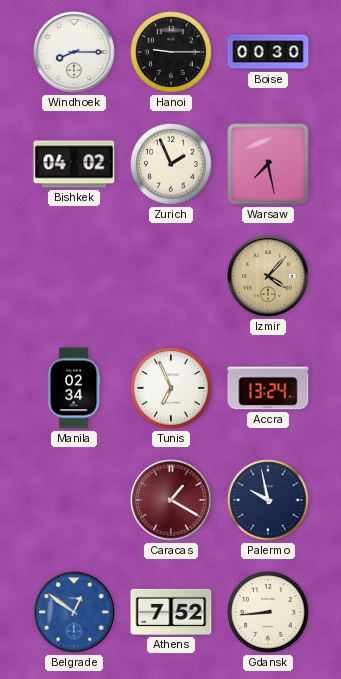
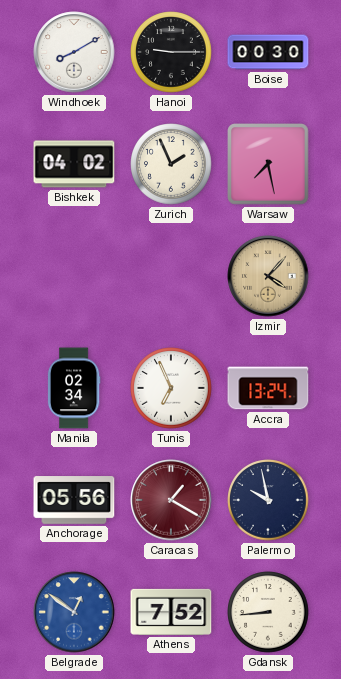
Windhoek: 8:15 -> 8:10 (74, 52)
Anchorage: none -> 05:56 (74, 500)
